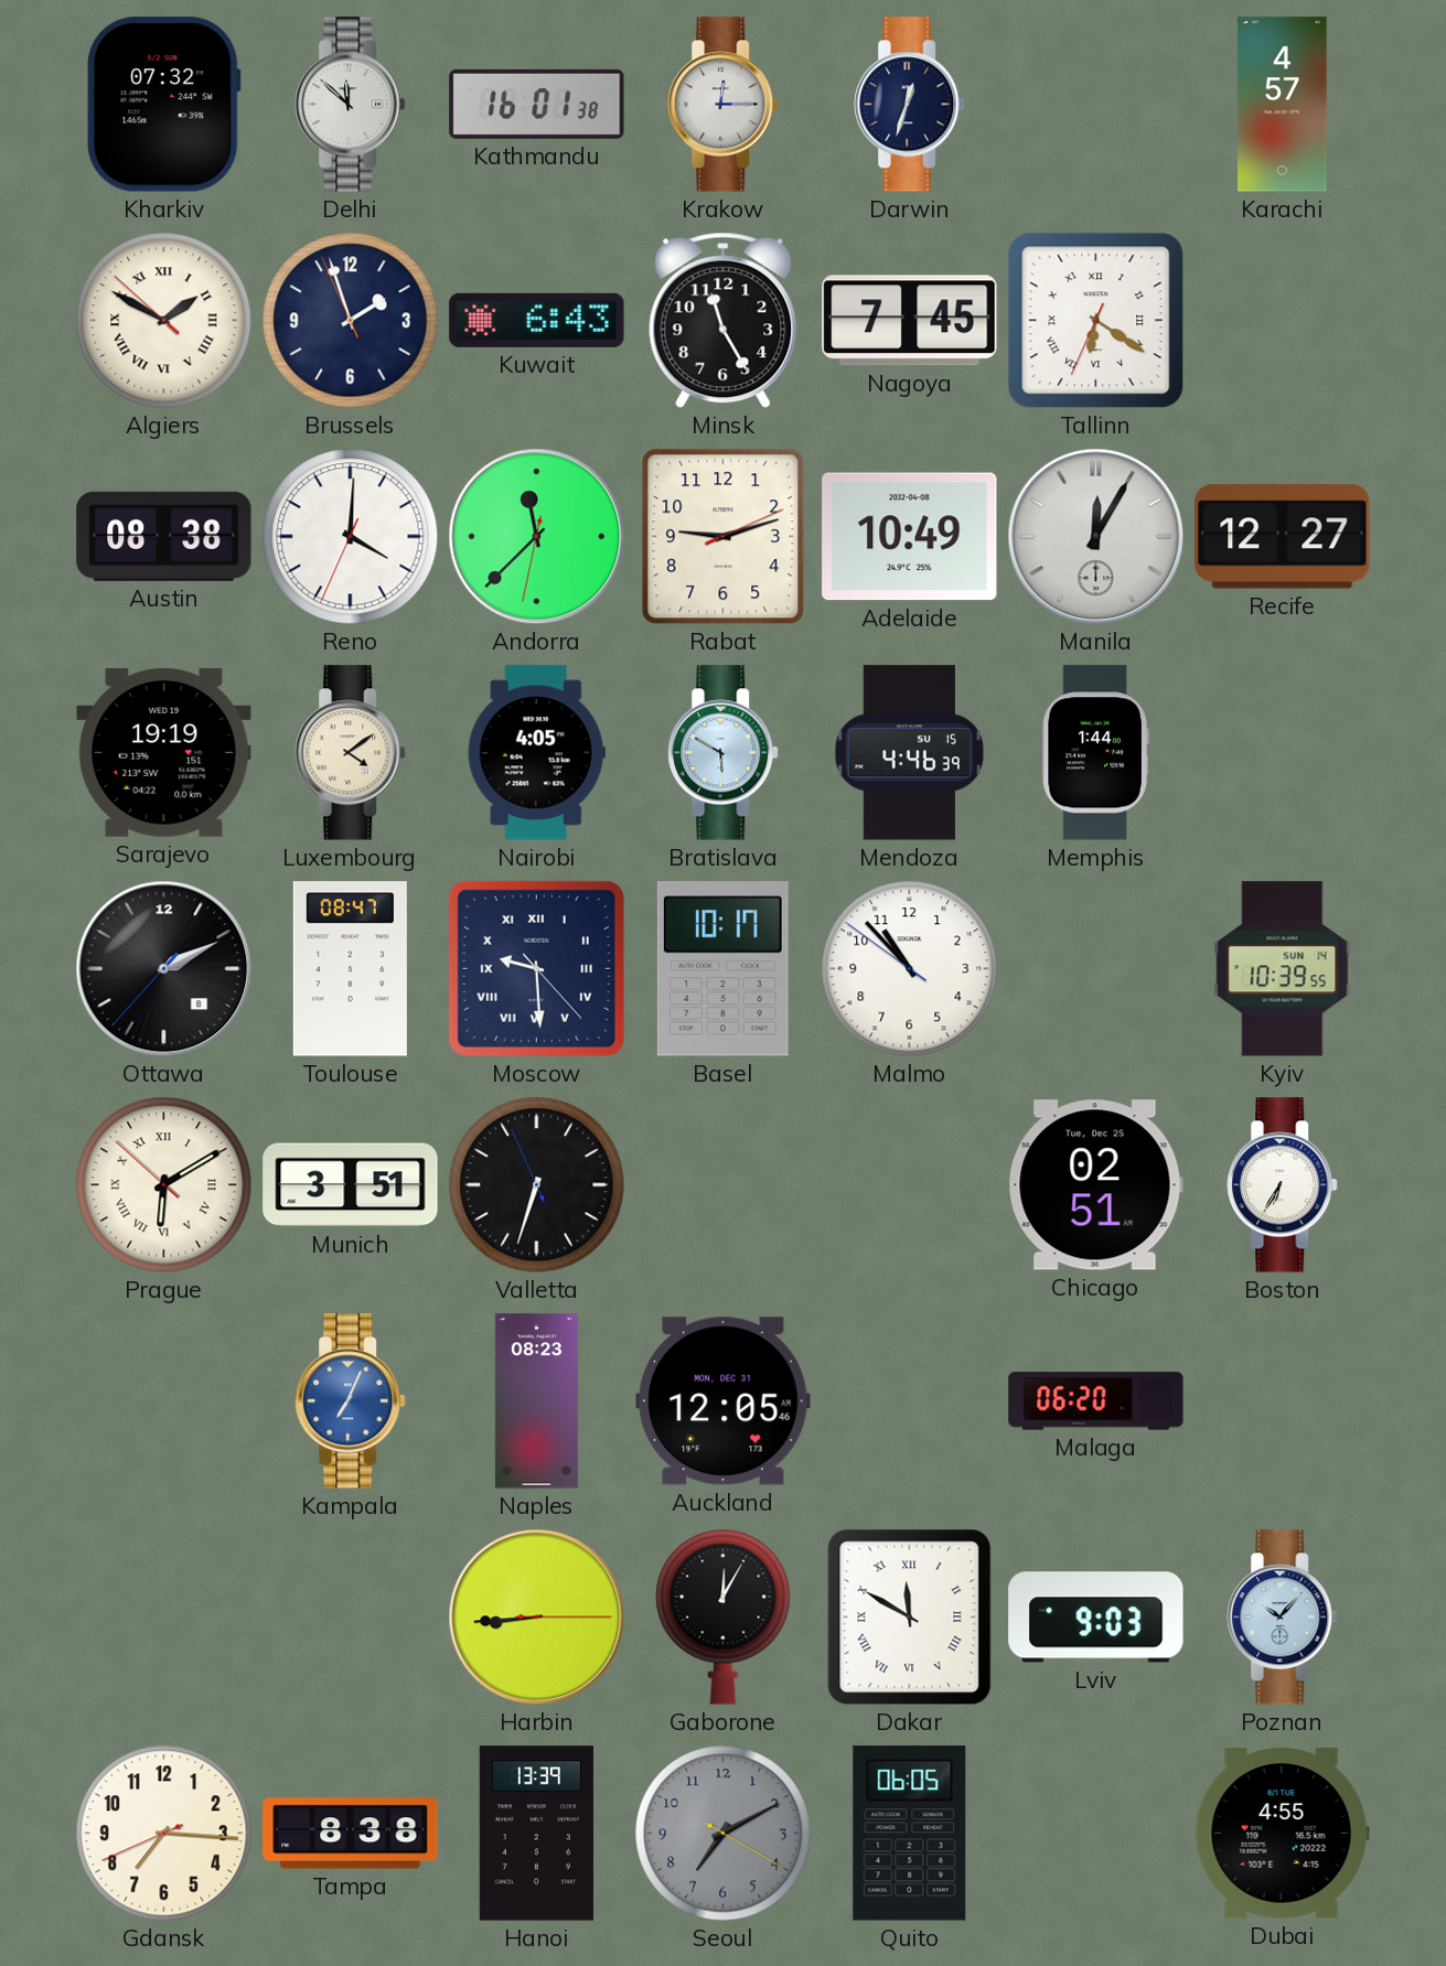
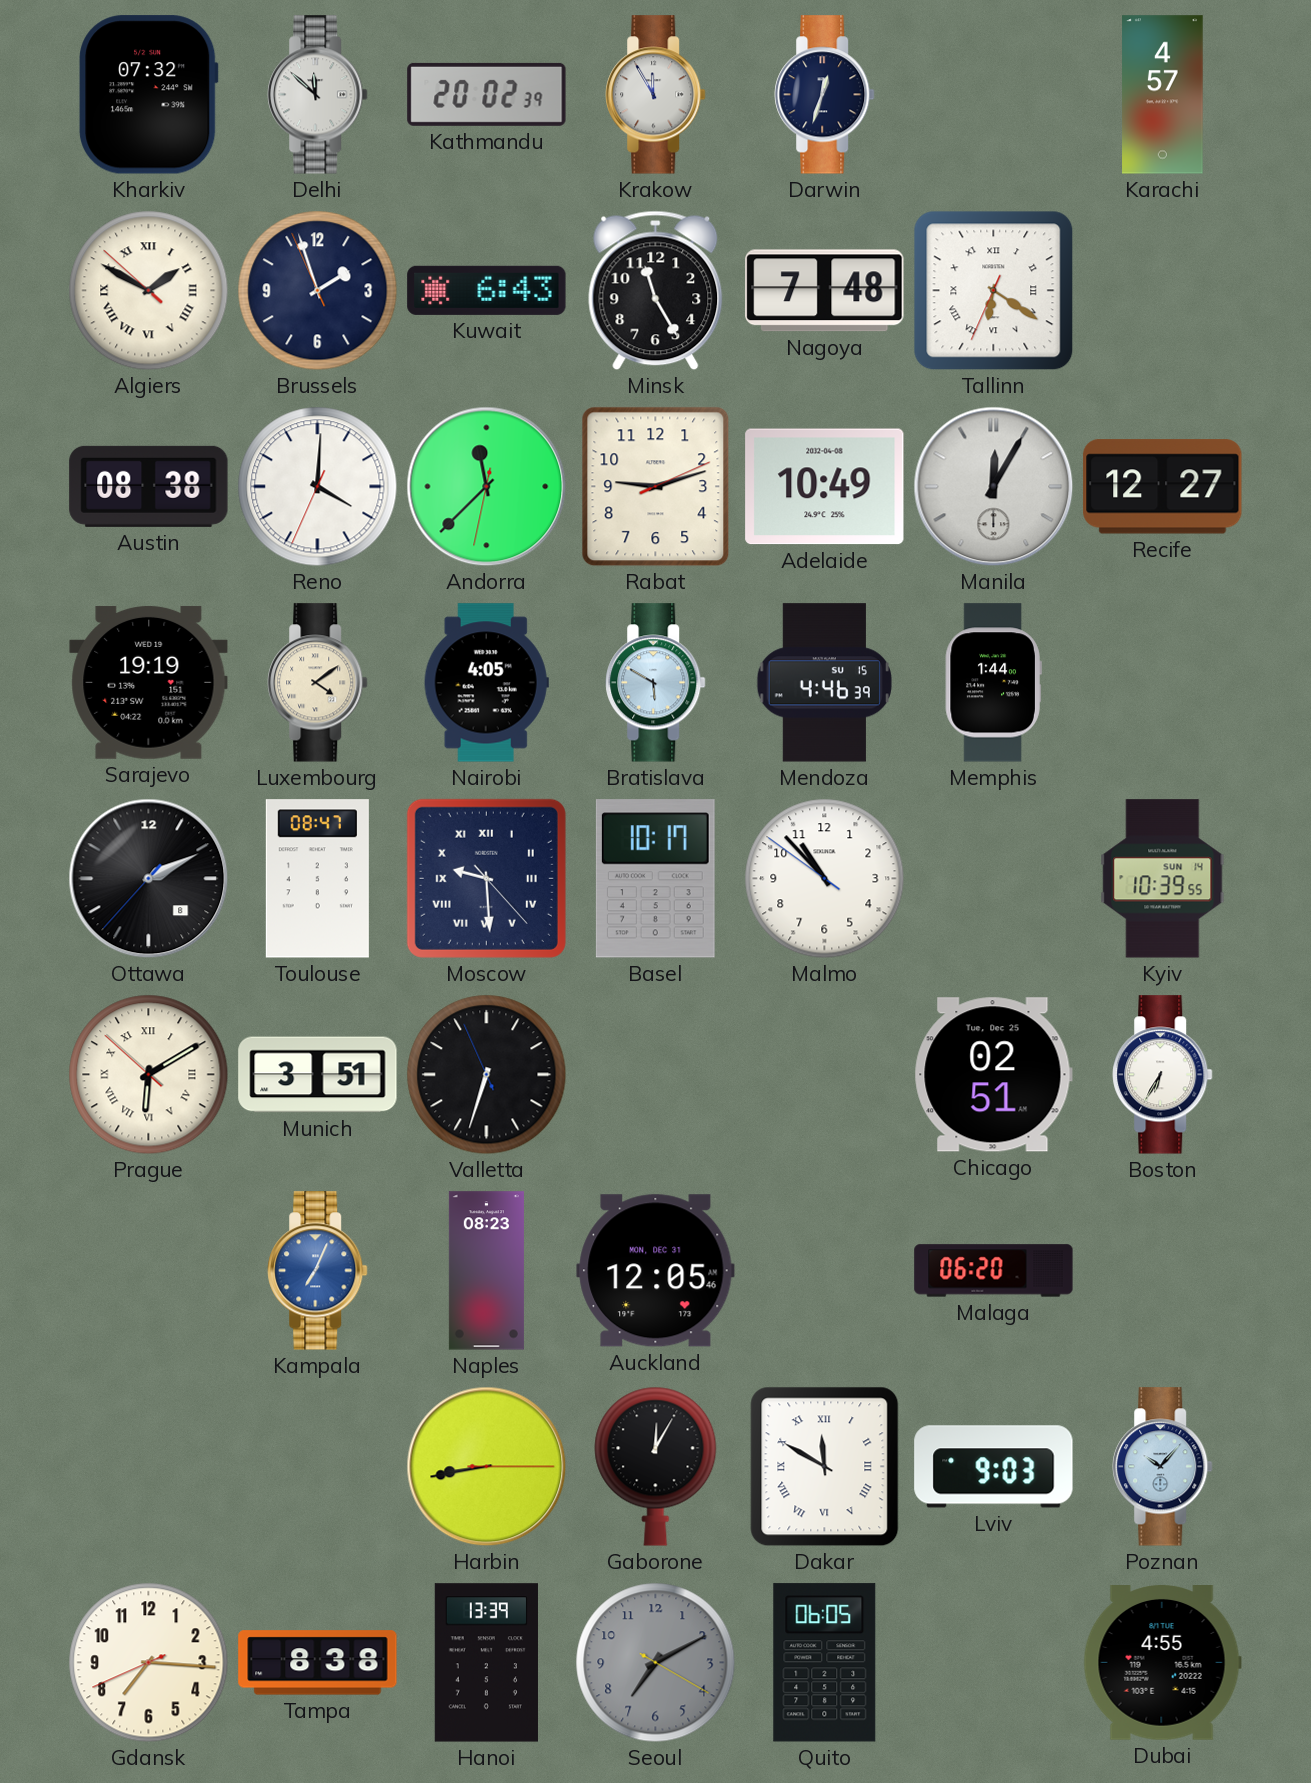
Kathmandu: 16:01 -> 20:02 (487, 94)
Krakow: 12:15 -> 11:55 (656, 95)
Nagoya: 7:45 -> 7:48 (825, 291)
Harbin: 8:44 -> 8:43 (487, 1467)
